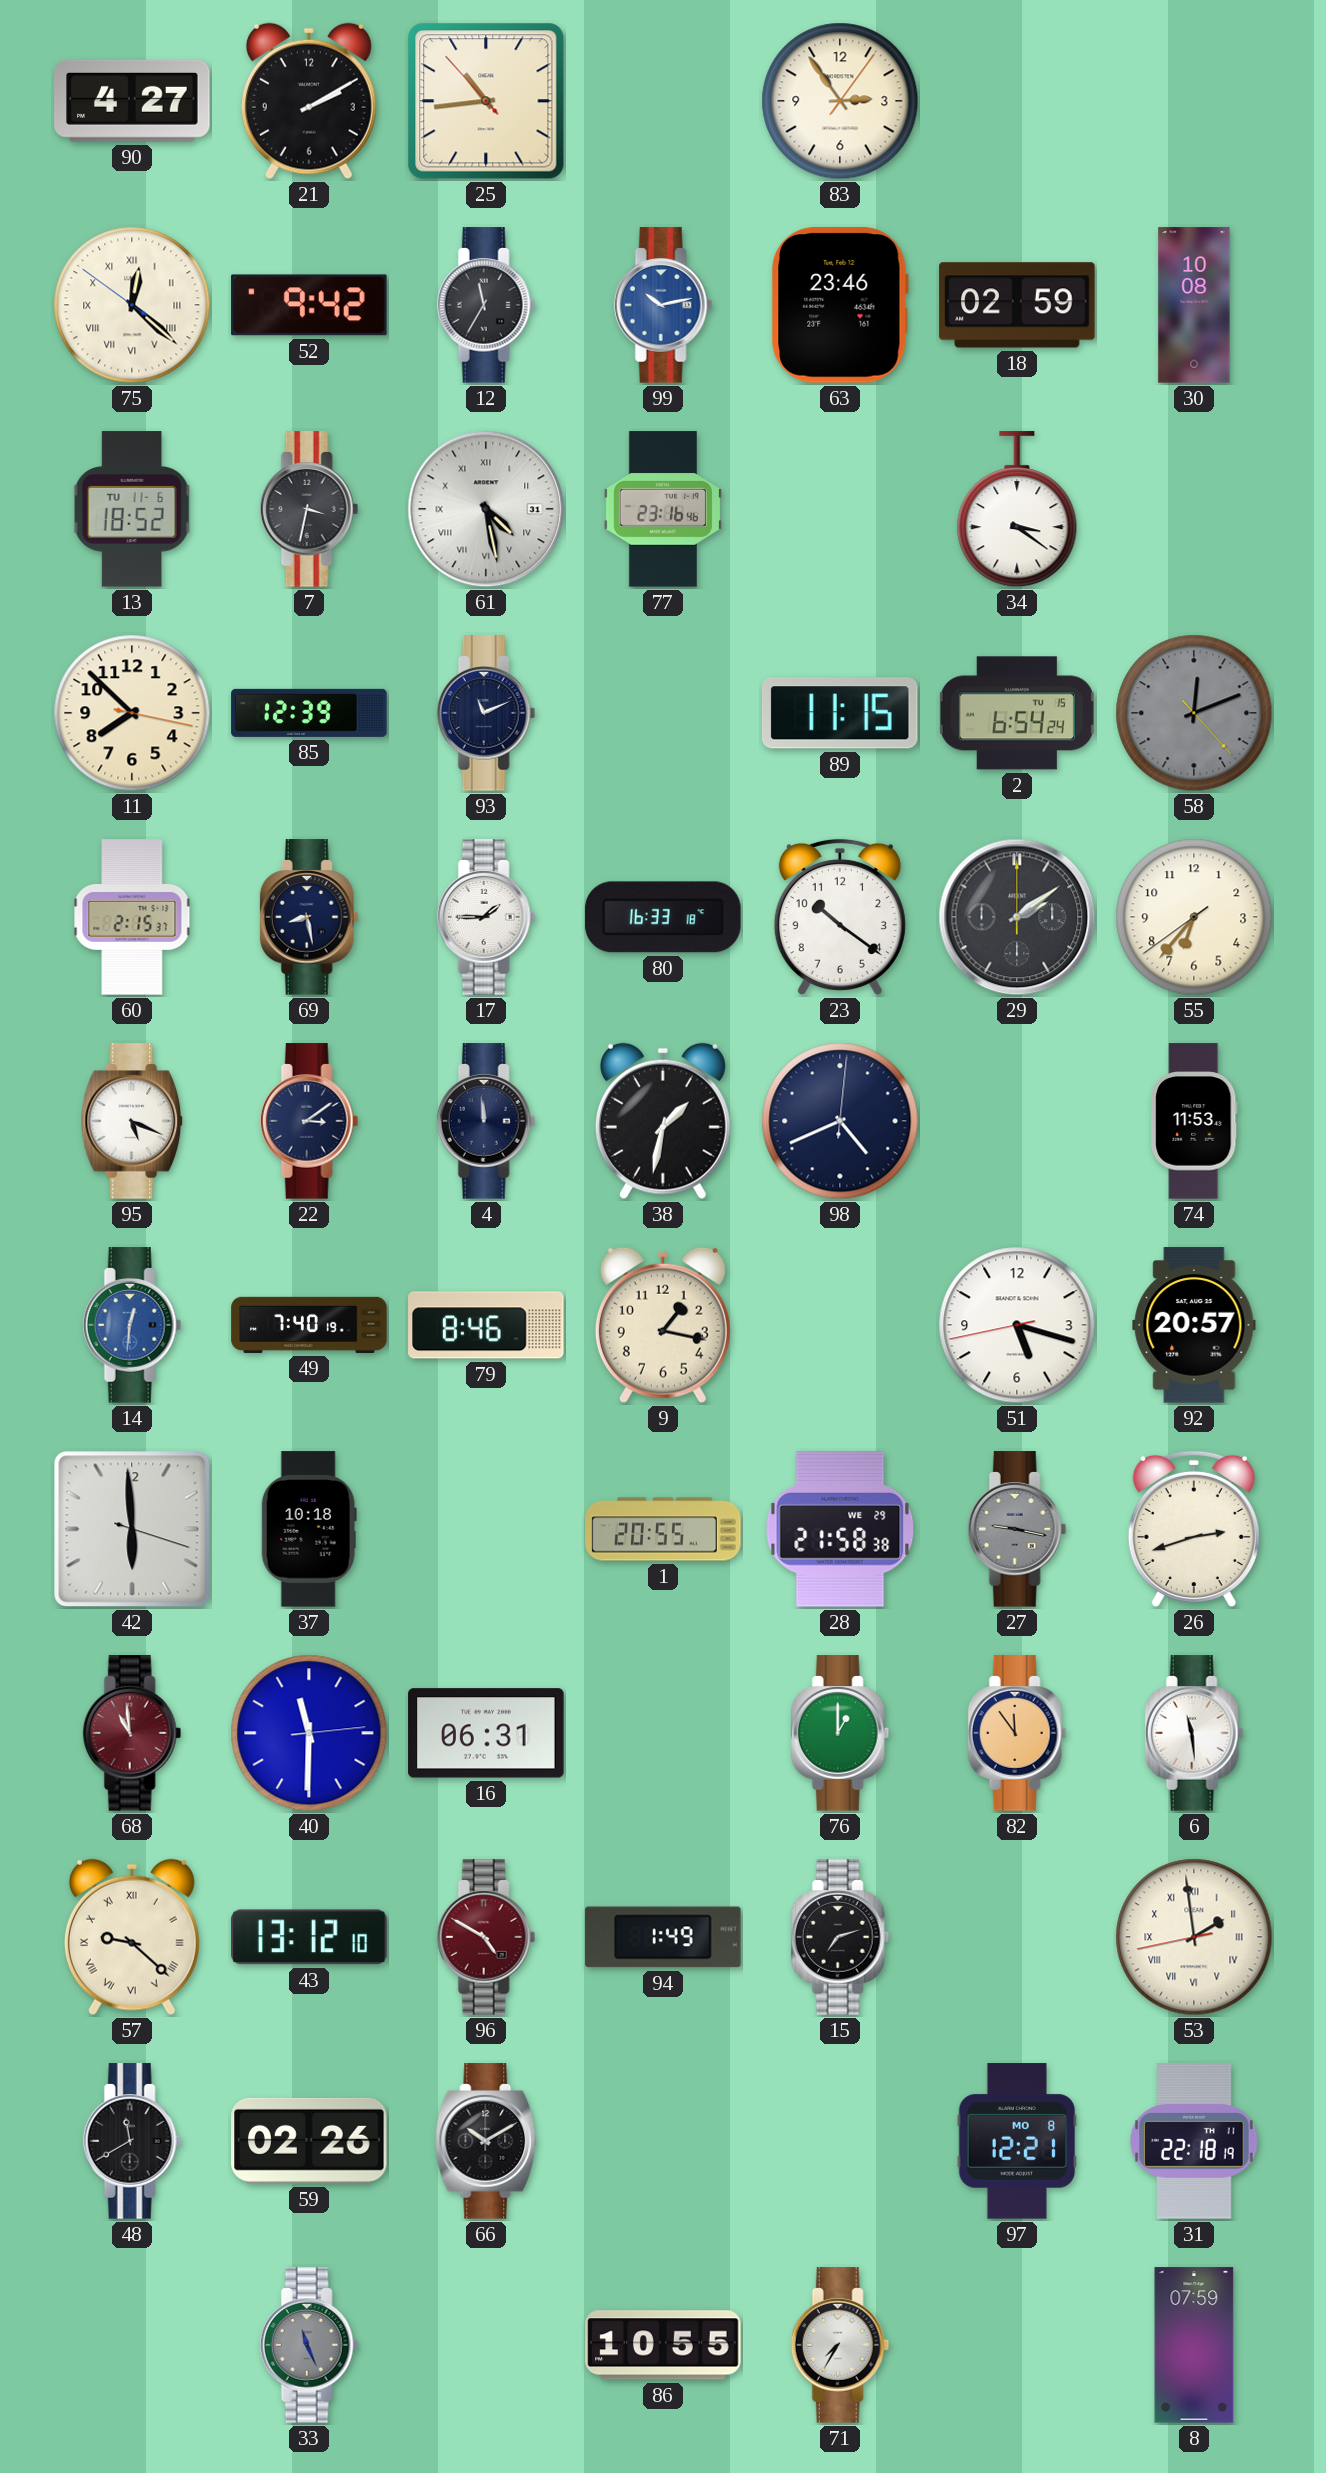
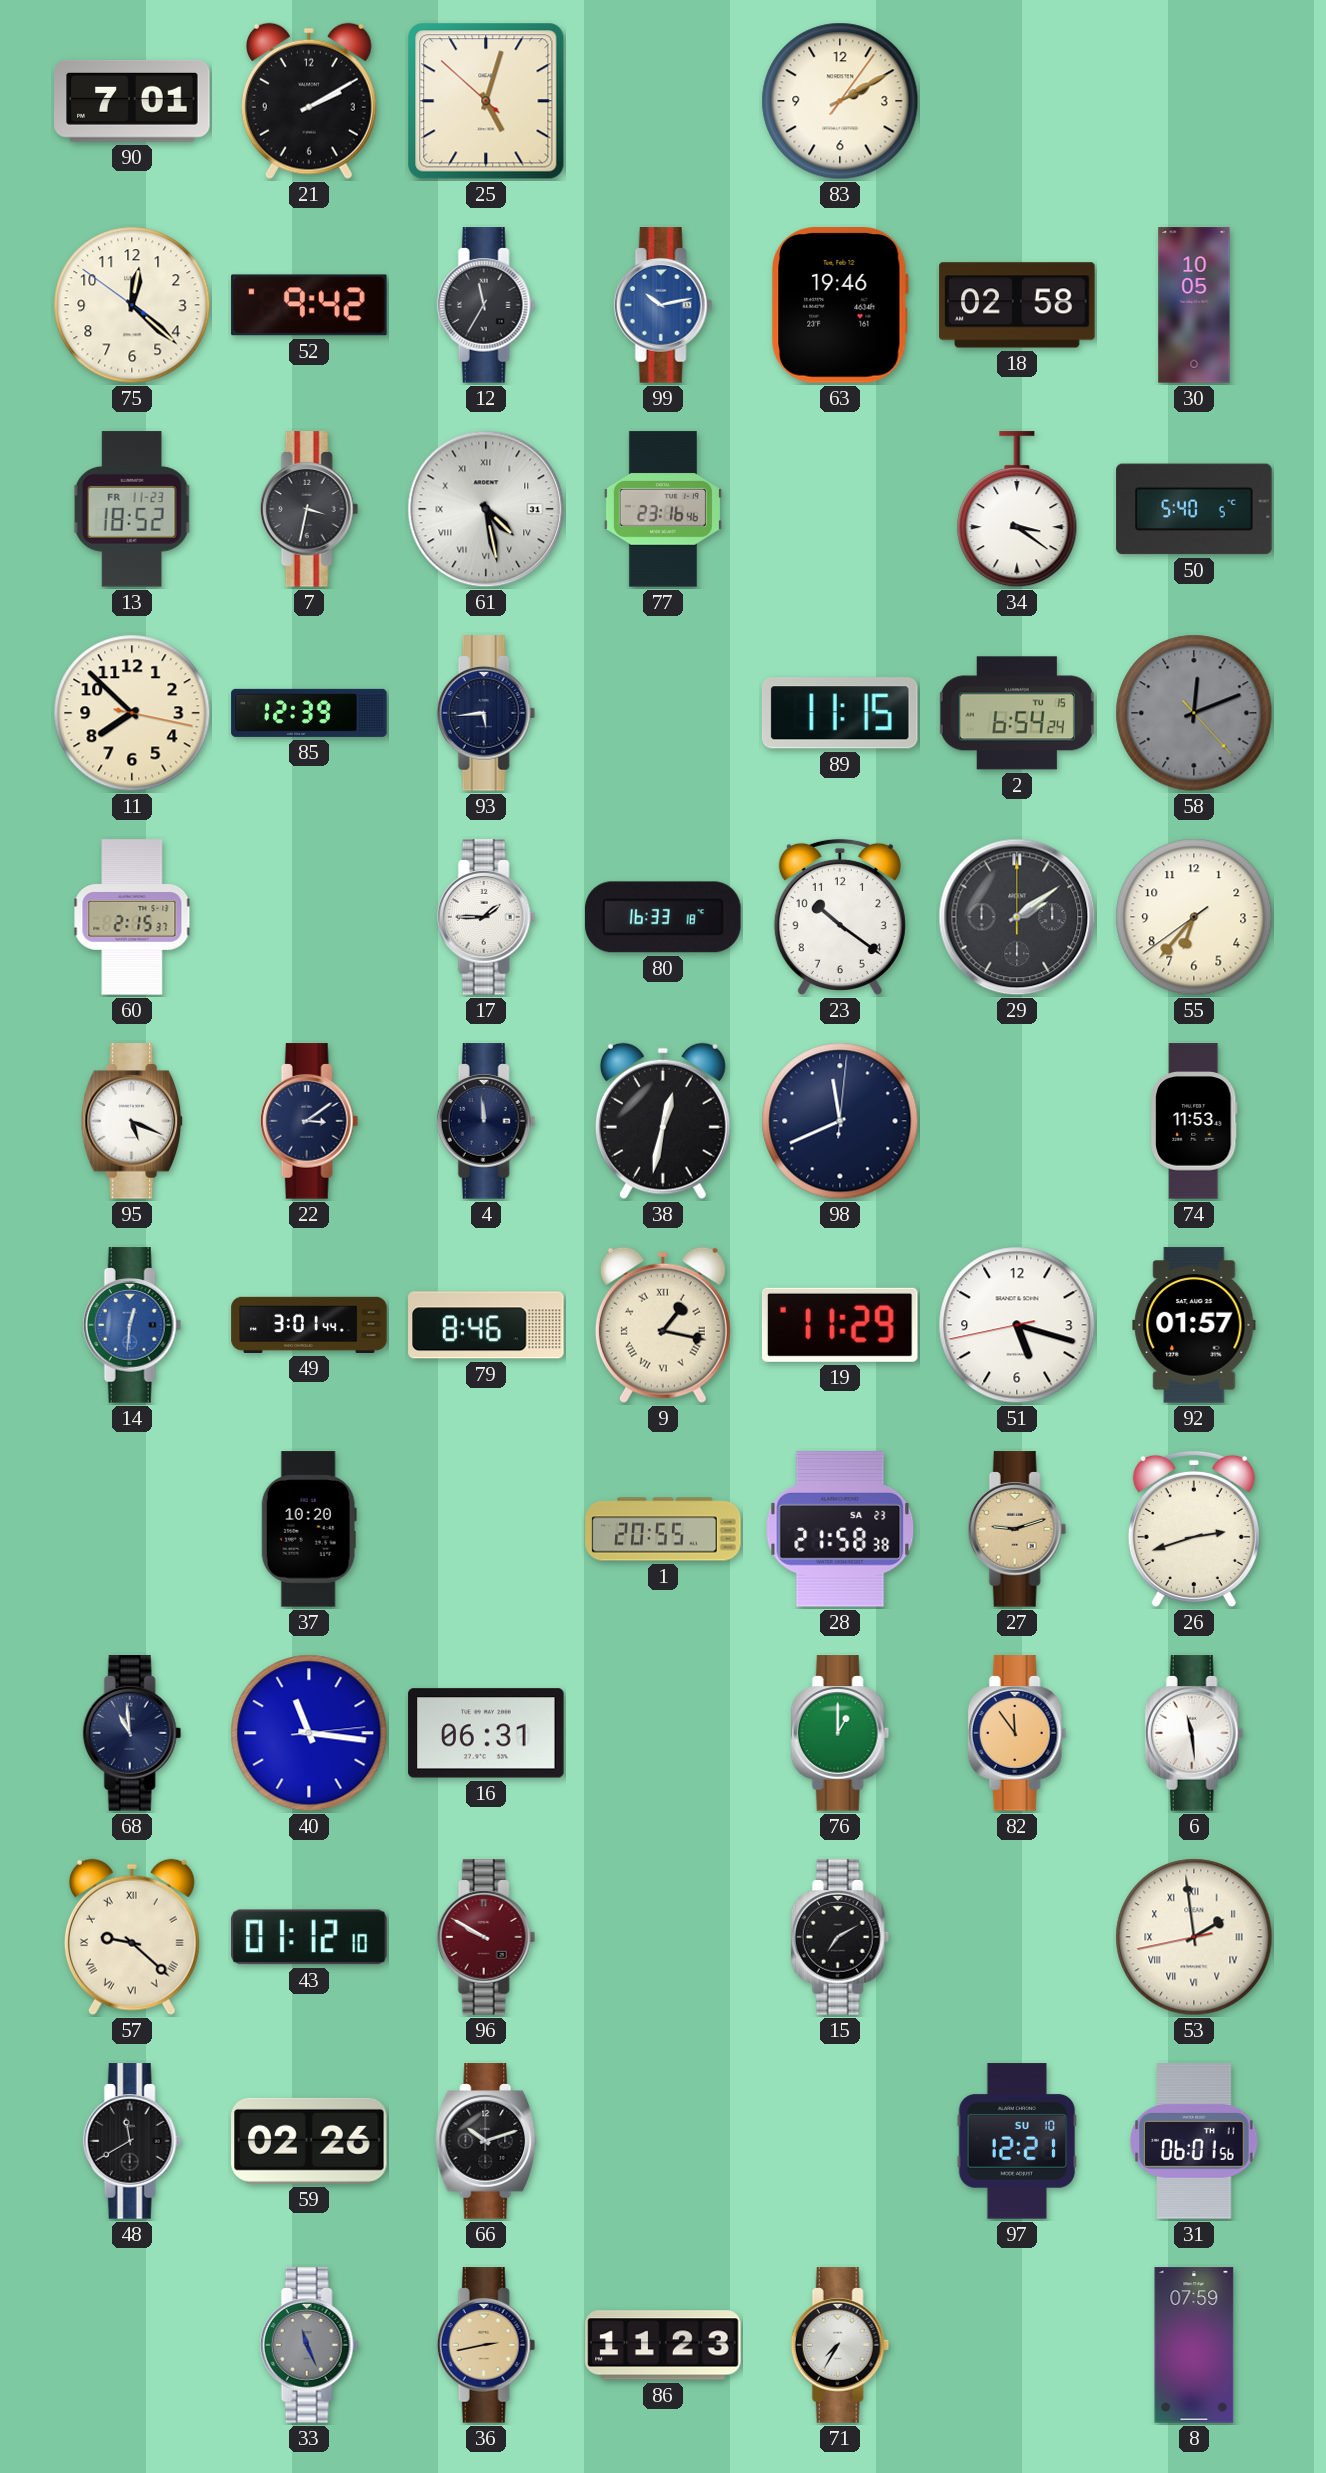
90: 4:27 -> 7:01 (132, 101)
25: 10:43 -> 5:02 (486, 101)
83: 2:54 -> 2:10 (840, 101)
75 numerals: Roman -> Arabic (132, 305)
63: 23:46 -> 19:46 (840, 305)
18: 02:59 -> 02:58 (1017, 305)
30: 10:08 -> 10:05 (1194, 305)
13 date: TU 11-6 -> FR 11-23 (132, 509)
50: none -> 5:40 (1194, 509)
93: 11:11 -> 5:44 (486, 713)
69: 8:28 -> none (309, 917)
38: 1:32 -> 12:32 (663, 1121)
98: 4:41 -> 11:41 (840, 1121)
49: 7:40 -> 3:01 (309, 1325)
9 numerals: Arabic -> Roman (663, 1325)
19: none -> 11:29 (840, 1325)
92: 20:57 -> 01:57 (1194, 1325)
42: 5:59 -> none (132, 1529)
37: 10:18 -> 10:20 (309, 1529)
28 date: WE 29 -> SA 23 (840, 1529)
27: 9:17 -> 9:12 (1017, 1529)
27 dial: grey -> champagne (1017, 1529)
68 dial: burgundy -> navy (132, 1733)
40: 11:30 -> 11:16 (309, 1733)
43: 13:12 -> 01:12 (309, 1937)
96: 4:50 -> 9:50 (486, 1937)
94: 1:49 -> none (663, 1937)
15: 7:12 -> 7:10 (840, 1937)
66: 10:10 -> 10:12 (487, 2141)
97 date: MO 8 -> SU 10 (1017, 2141)
31: 22:18 -> 06:01 (1194, 2141)
36: none -> 2:43 (486, 2345)
86: 10:55 -> 11:23 (663, 2345)
